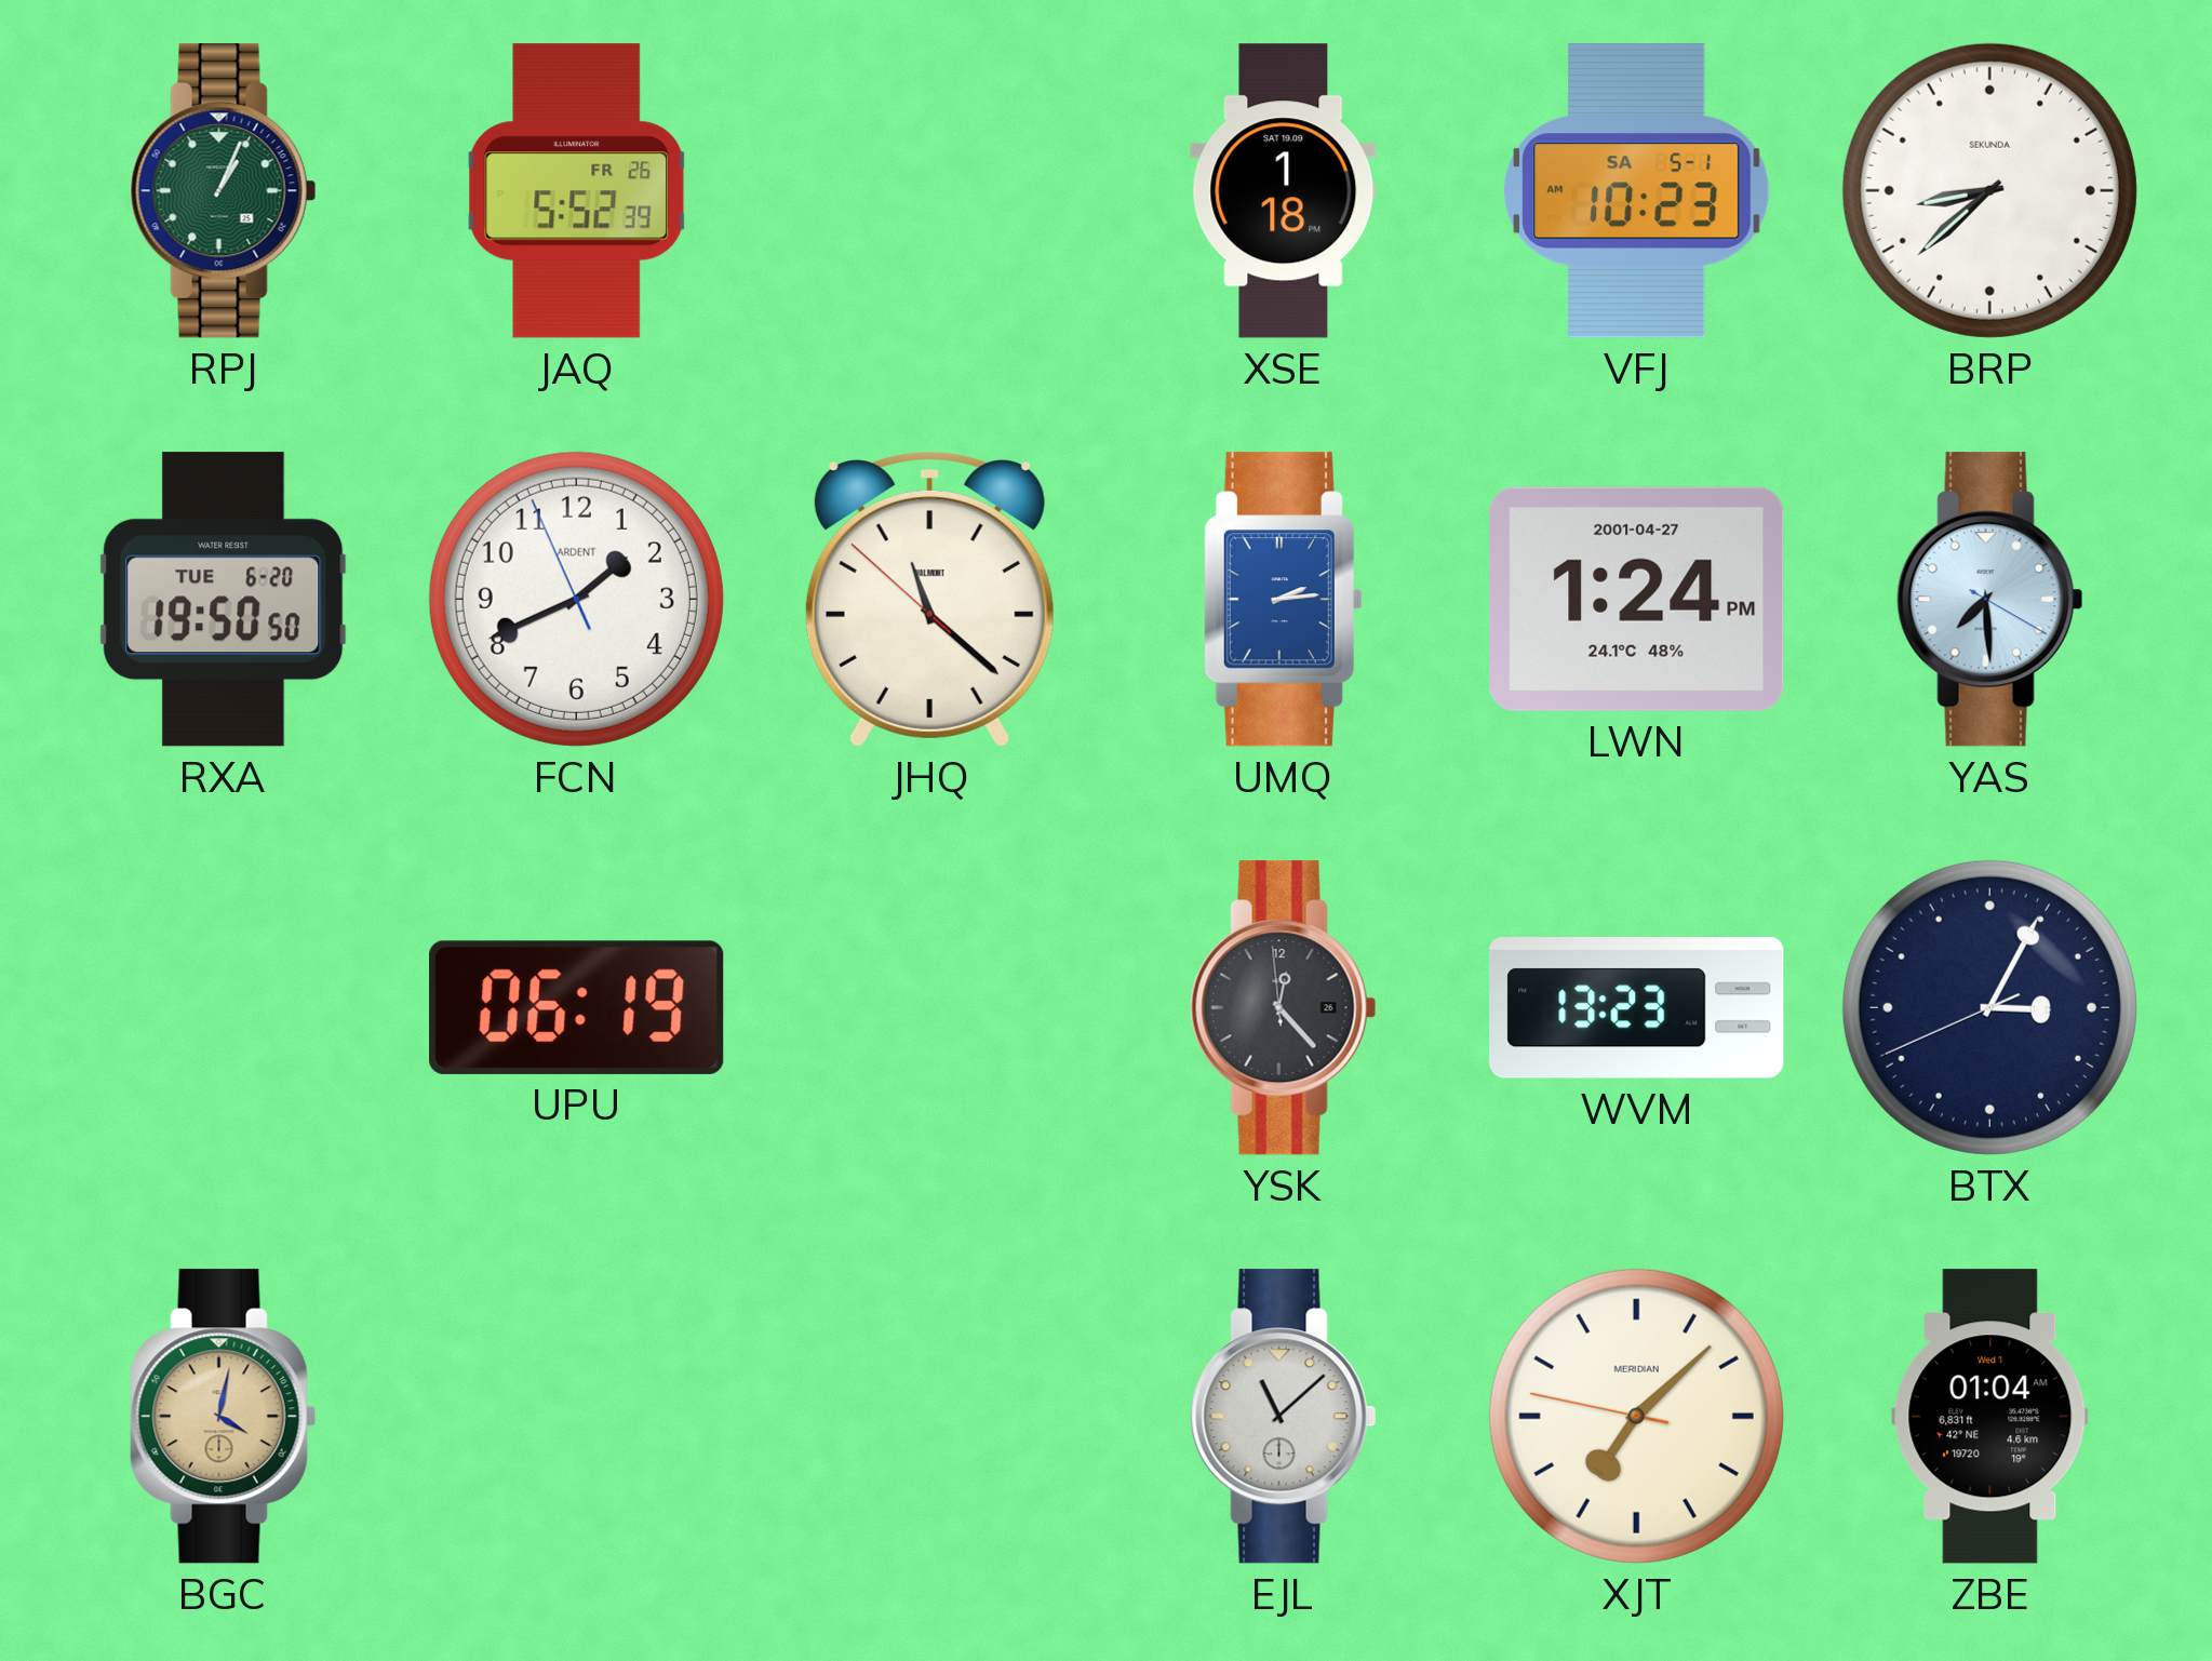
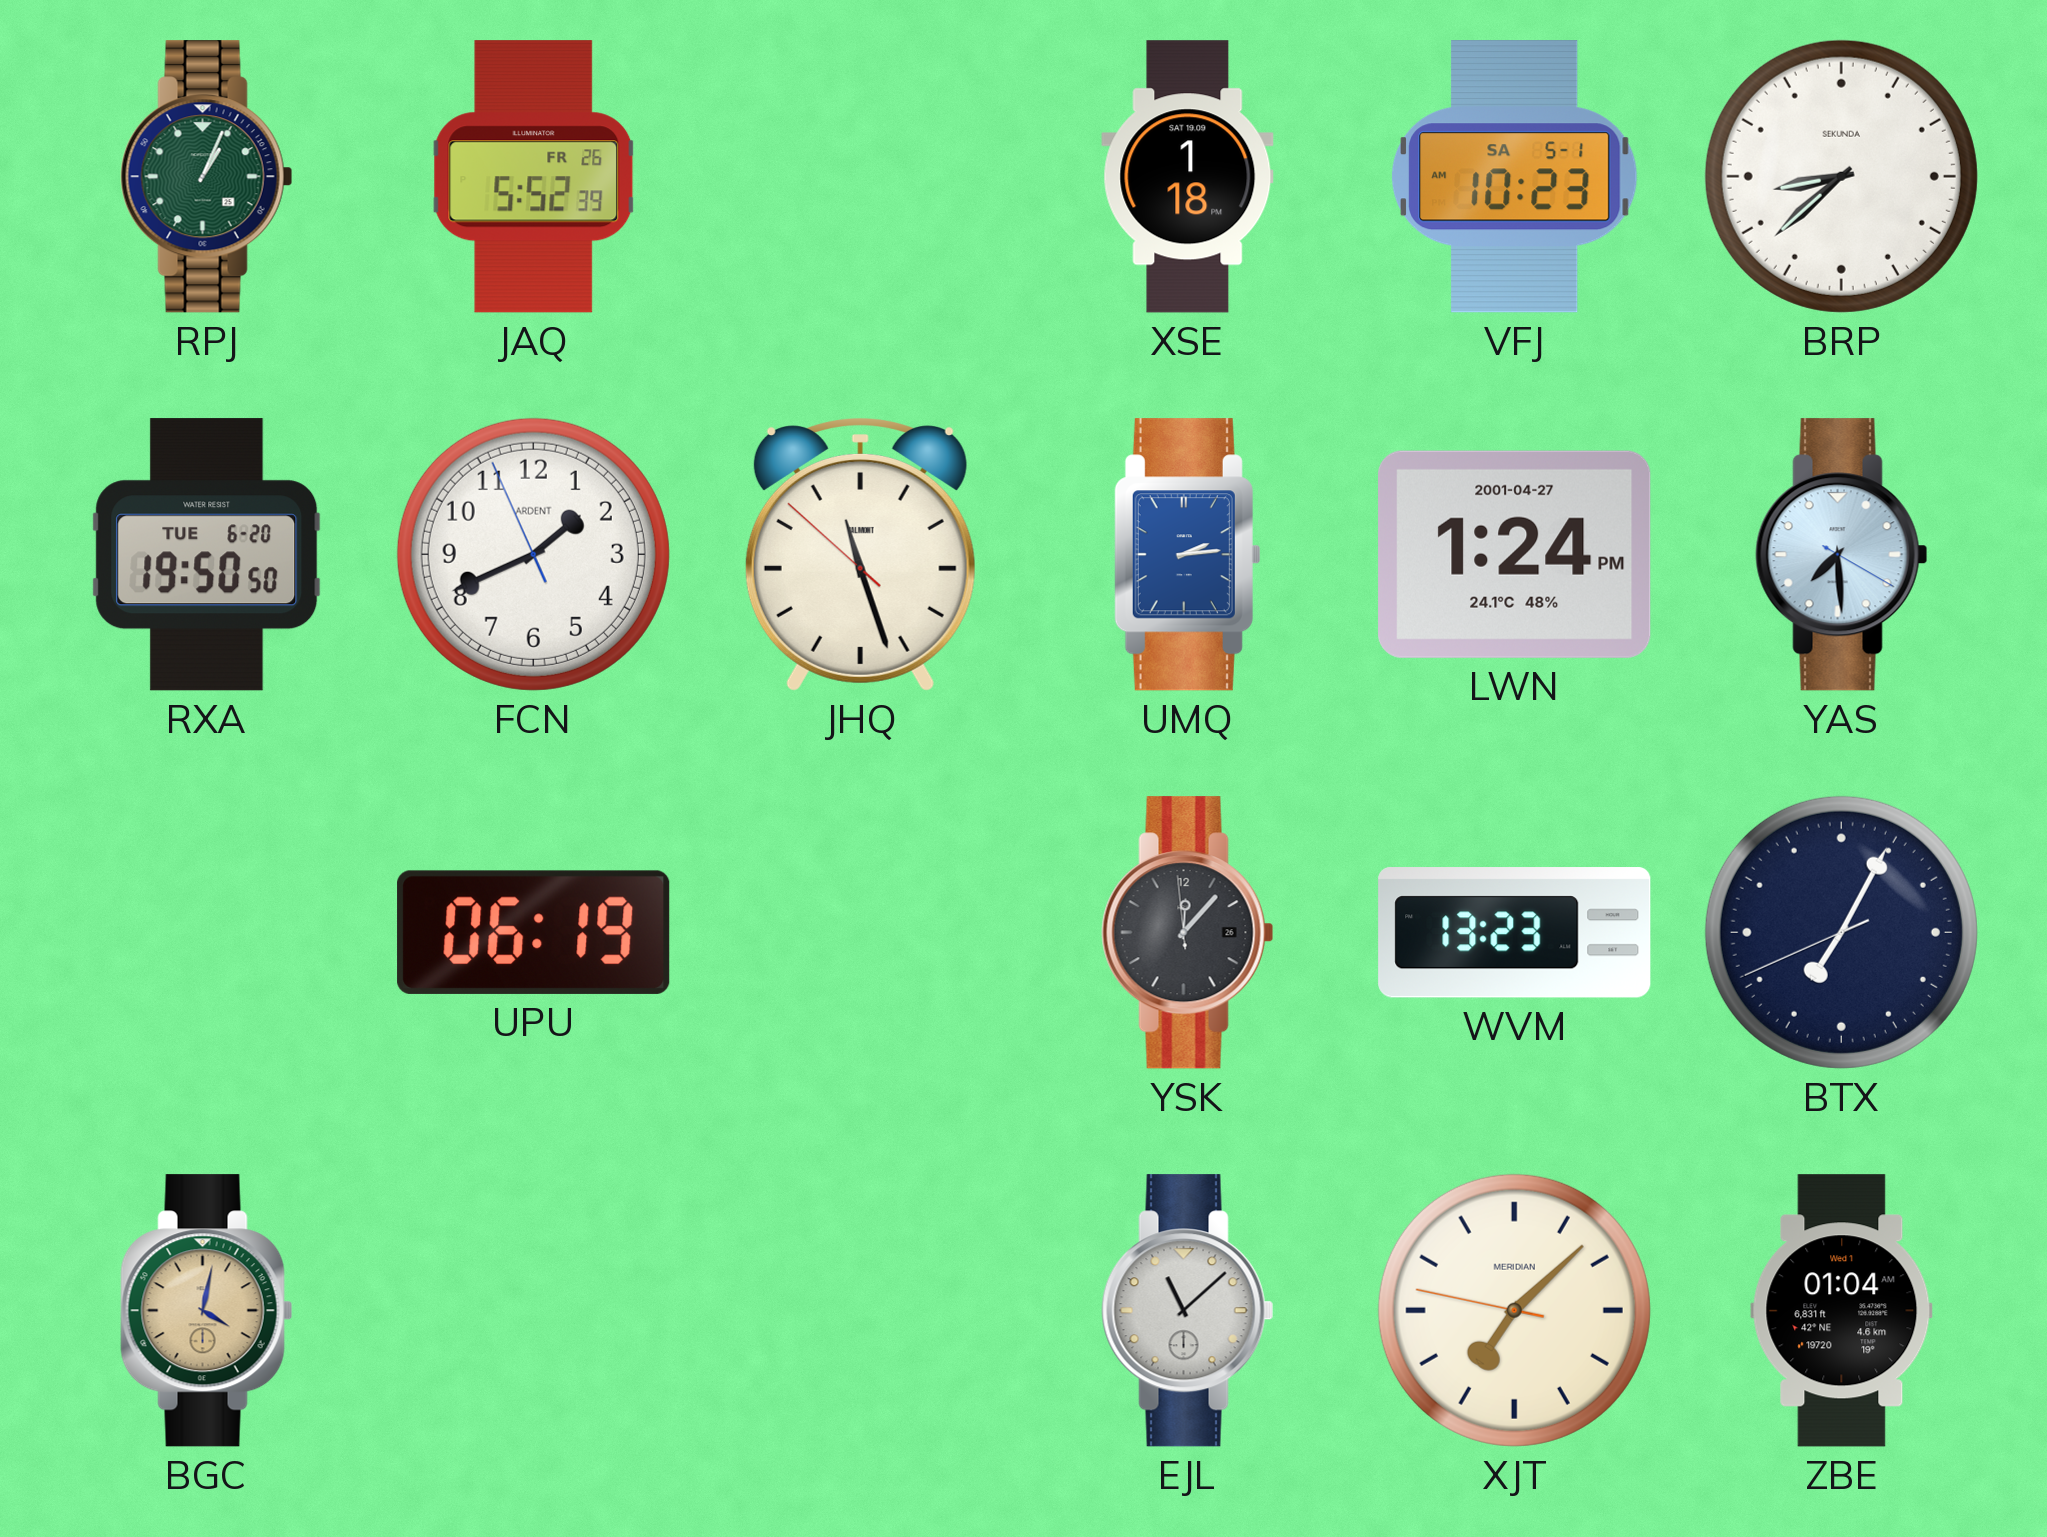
JHQ: 11:21 -> 11:26 (860, 555)
YSK: 12:22 -> 12:06 (1188, 933)
BTX: 3:04 -> 7:04 (1841, 932)
